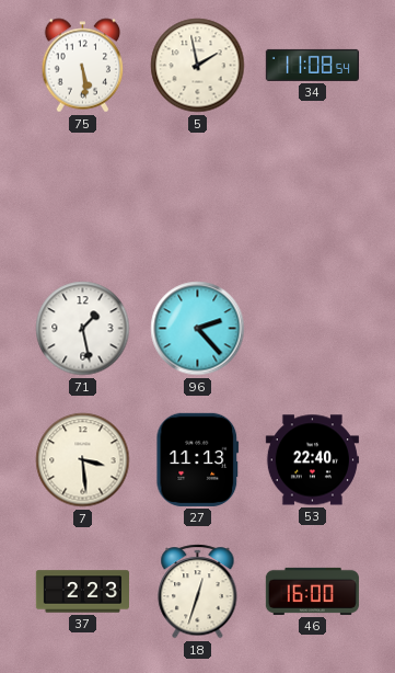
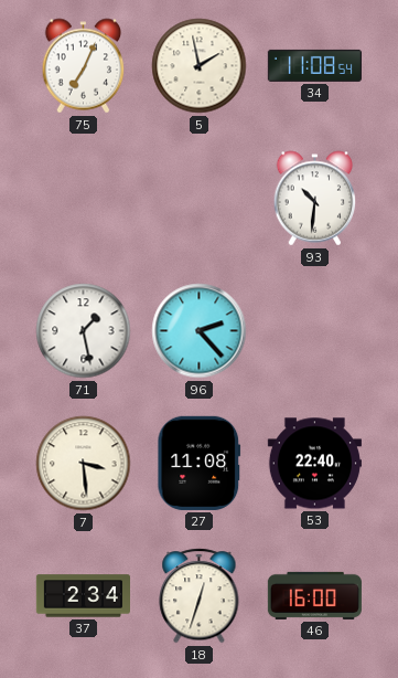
75: 5:29 -> 7:04 (84, 66)
93: none -> 10:31 (315, 199)
27: 11:13 -> 11:08 (200, 463)
37: 2:23 -> 2:34 (83, 596)
